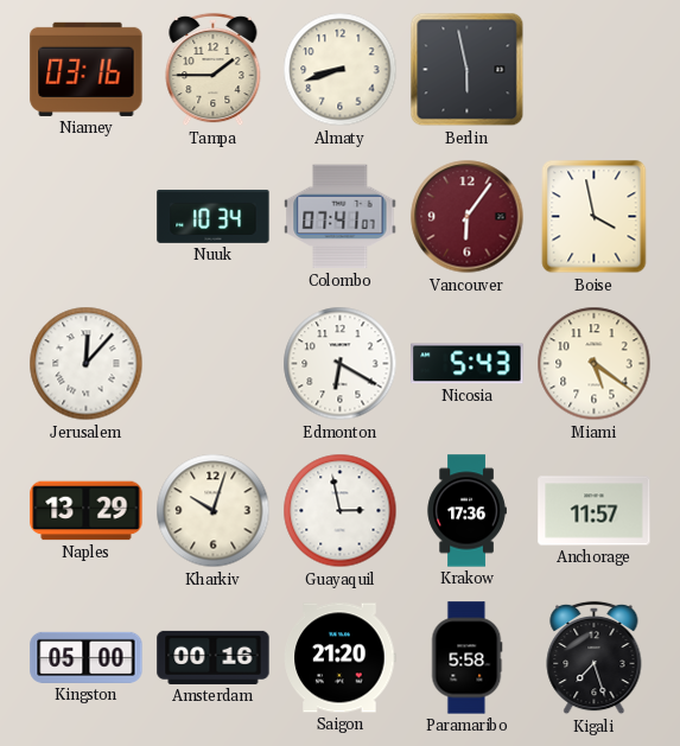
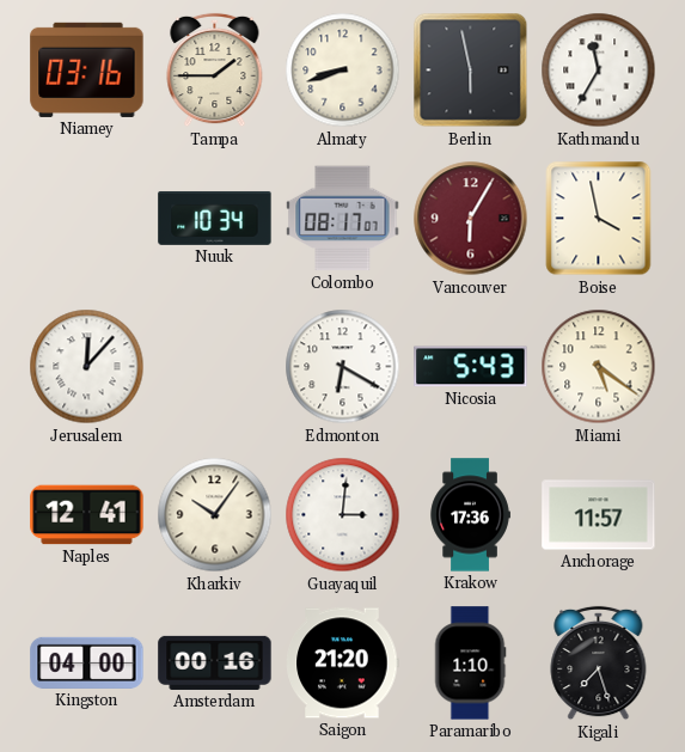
Kathmandu: none -> 11:35 (599, 71)
Colombo: 07:41 -> 08:17 (343, 219)
Vancouver: 6:06 -> 6:05 (471, 219)
Naples: 13:29 -> 12:41 (87, 515)
Kharkiv: 10:03 -> 10:06 (215, 515)
Guayaquil: 2:58 -> 3:01 (343, 515)
Kingston: 05:00 -> 04:00 (87, 662)
Paramaribo: 5:58 -> 1:10 (470, 664)
